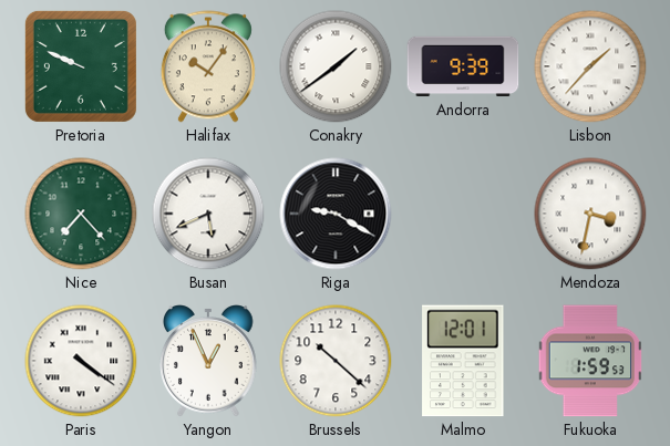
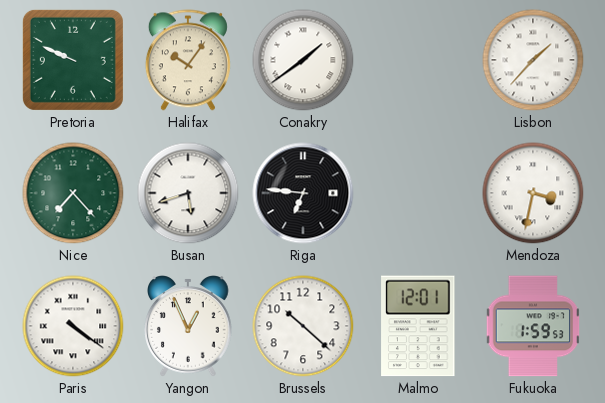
Andorra: 9:39 -> none (463, 66)
Busan: 5:41 -> 5:42 (188, 193)
Riga: 9:20 -> 6:46 (303, 193)
